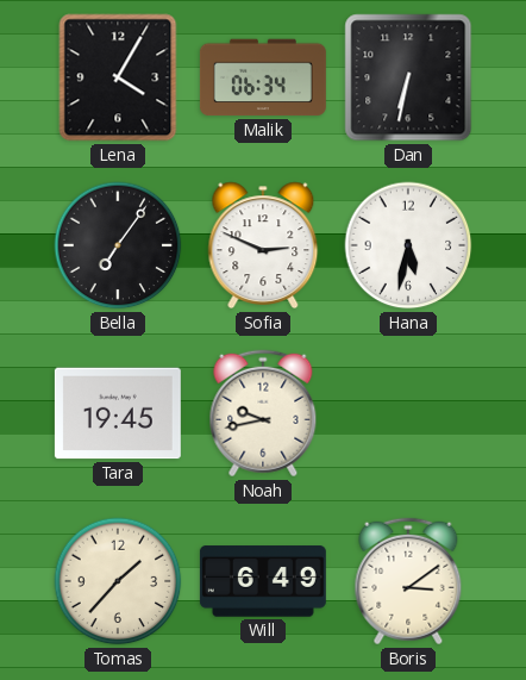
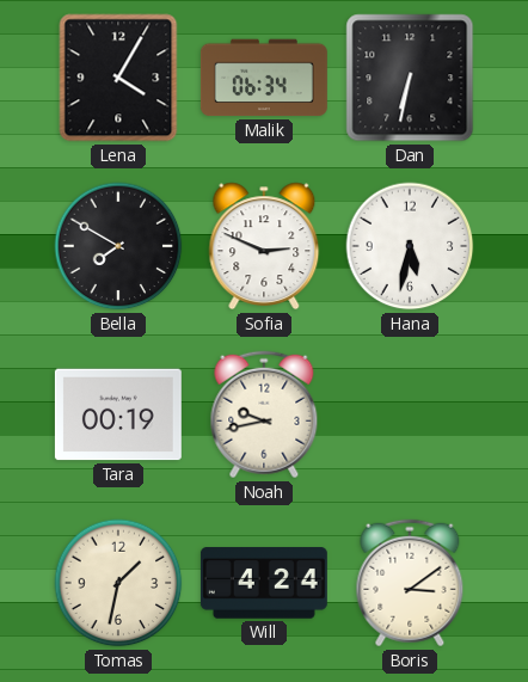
Bella: 7:06 -> 7:50 (118, 246)
Tara: 19:45 -> 00:19 (118, 414)
Tomas: 1:37 -> 1:32 (118, 583)
Will: 6:49 -> 4:24 (264, 583)
